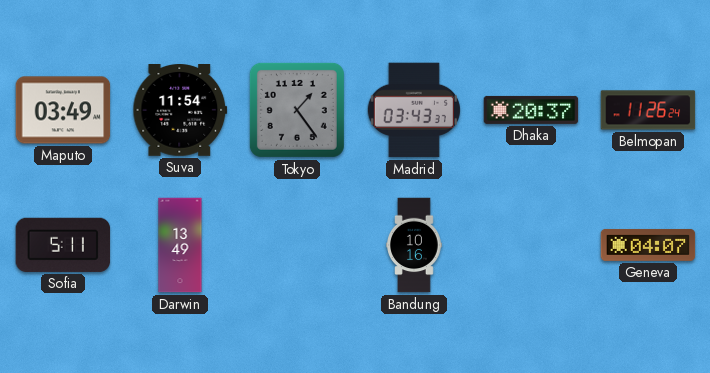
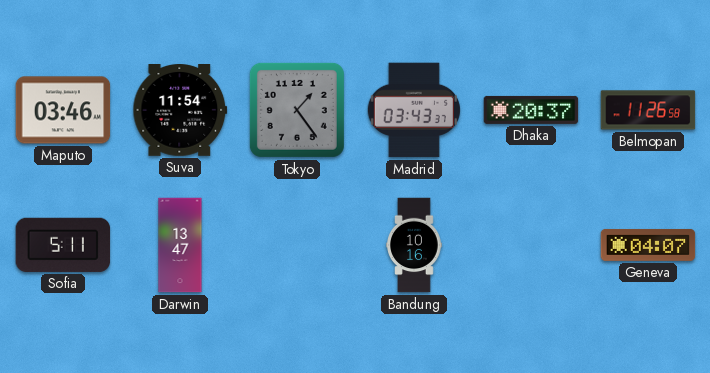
Maputo: 03:49 -> 03:46 (63, 110)
Belmopan: 11:26:24 -> 11:26:58 (648, 110)
Darwin: 13:49 -> 13:47 (180, 245)
